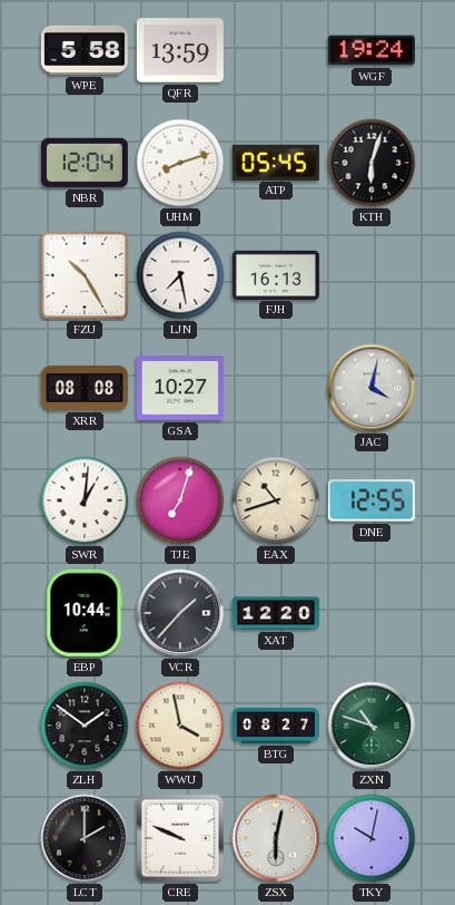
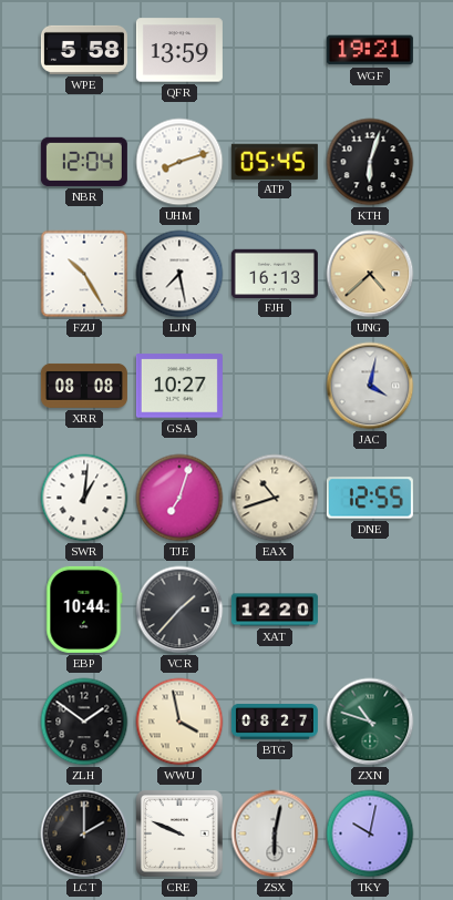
WGF: 19:24 -> 19:21 (370, 50)
UNG: none -> 4:38 (370, 274)
